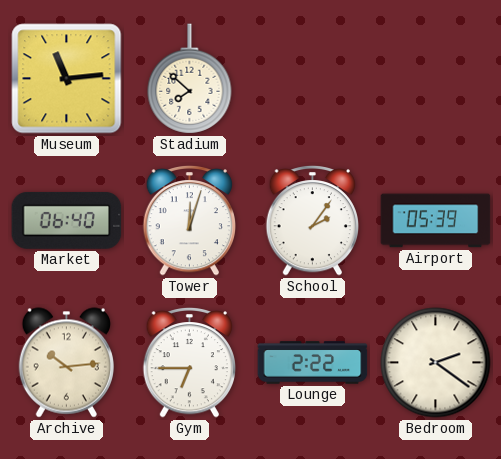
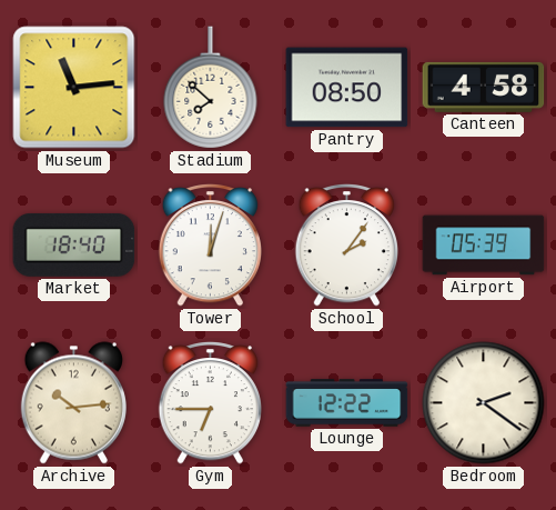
Pantry: none -> 08:50 (347, 88)
Canteen: none -> 4:58 (484, 87)
Market: 06:40 -> 18:40 (74, 244)
Lounge: 2:22 -> 12:22 (347, 403)
